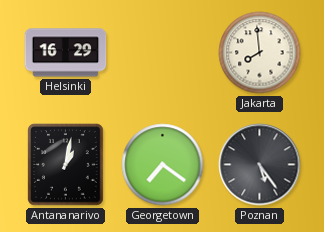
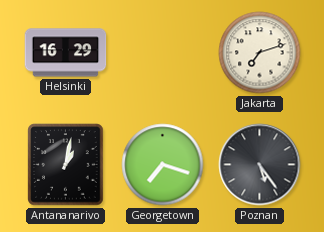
Jakarta: 7:59 -> 7:12 (260, 53)
Georgetown: 7:21 -> 7:18 (163, 165)
